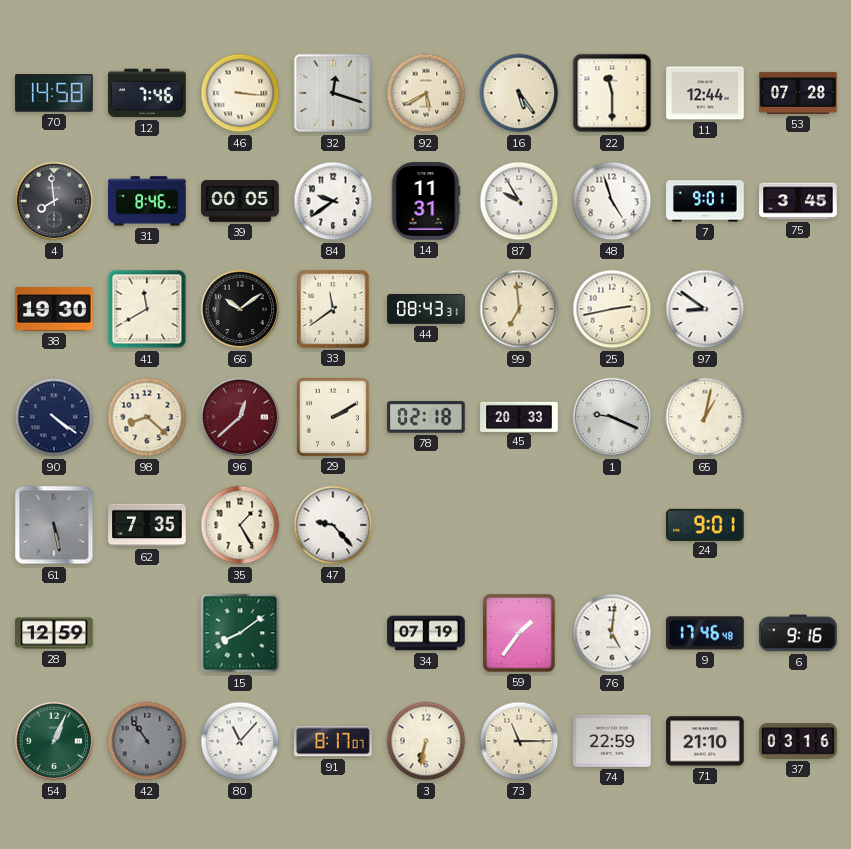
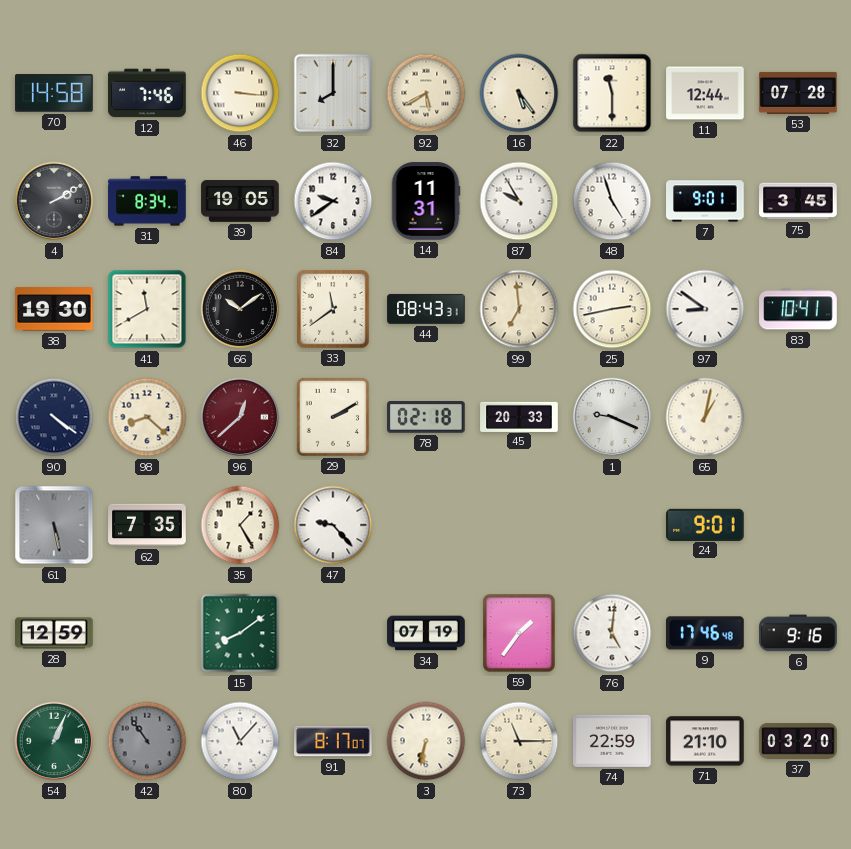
32: 12:18 -> 8:00 (333, 93)
4: 7:59 -> 2:10 (54, 201)
31: 8:46 -> 8:34 (147, 201)
39: 00:05 -> 19:05 (240, 201)
83: none -> 10:41 (798, 309)
37: 03:16 -> 03:20 (798, 741)
